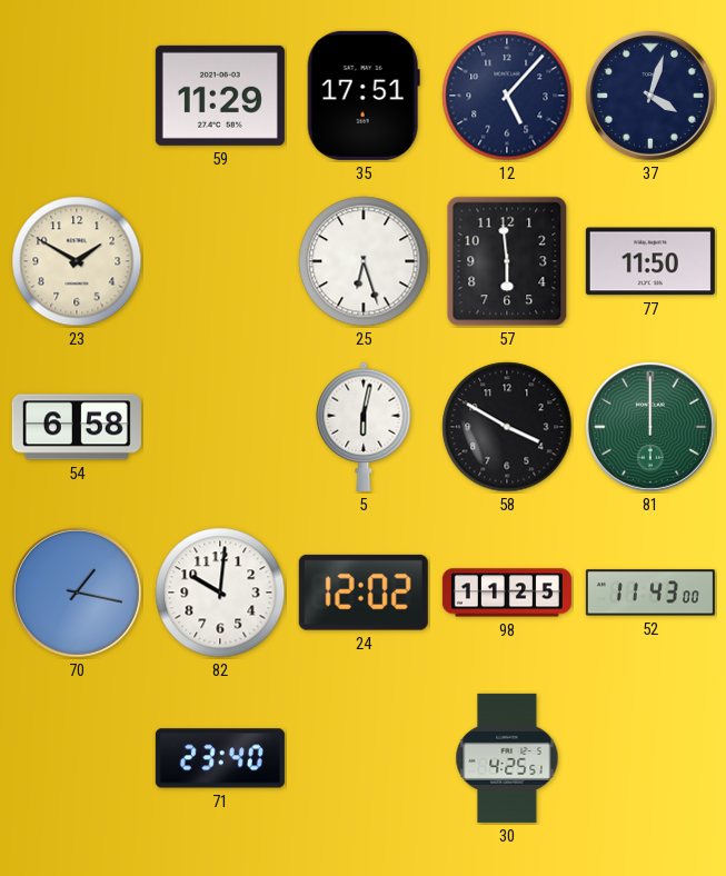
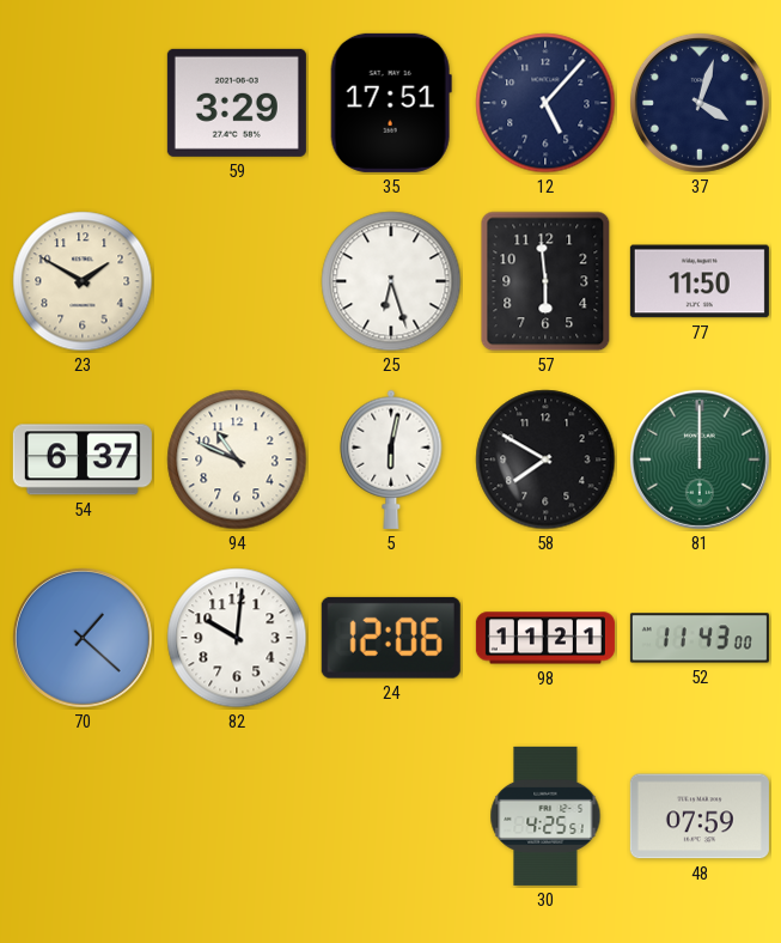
59: 11:29 -> 3:29 (237, 103)
54: 6:58 -> 6:37 (83, 460)
94: none -> 10:49 (237, 460)
58: 3:50 -> 7:50 (545, 460)
70: 1:17 -> 1:22 (83, 638)
24: 12:02 -> 12:06 (391, 638)
98: 11:25 -> 11:21 (545, 638)
71: 23:40 -> none (220, 758)
48: none -> 07:59 (700, 816)
